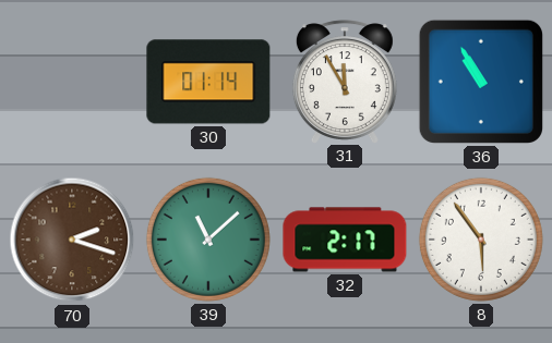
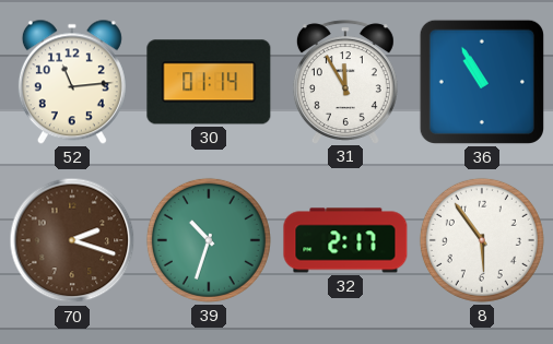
52: none -> 11:14 (72, 82)
39: 11:08 -> 10:33 (209, 240)
